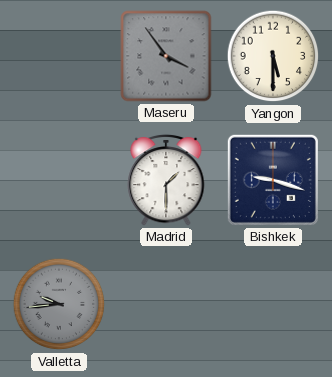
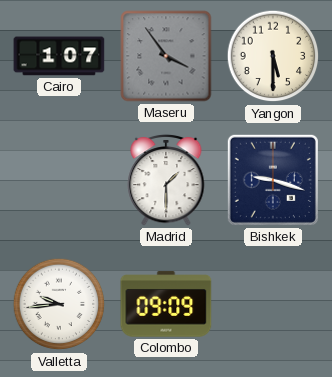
Cairo: none -> 1:07 (59, 56)
Valletta dial: grey -> white (59, 304)
Colombo: none -> 09:09 (166, 304)
